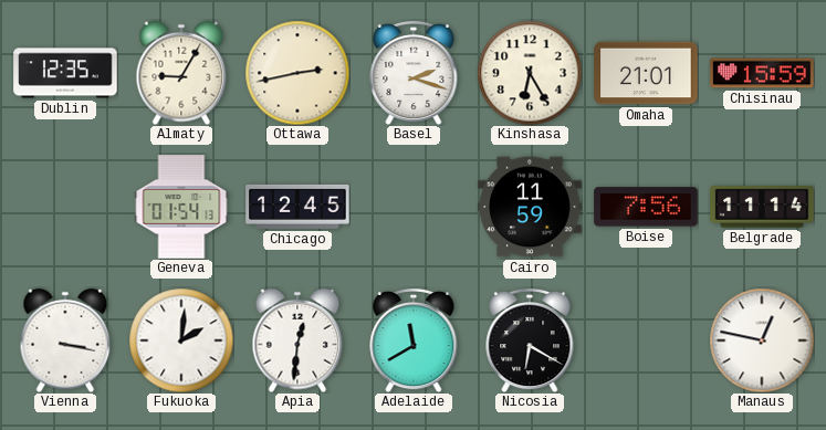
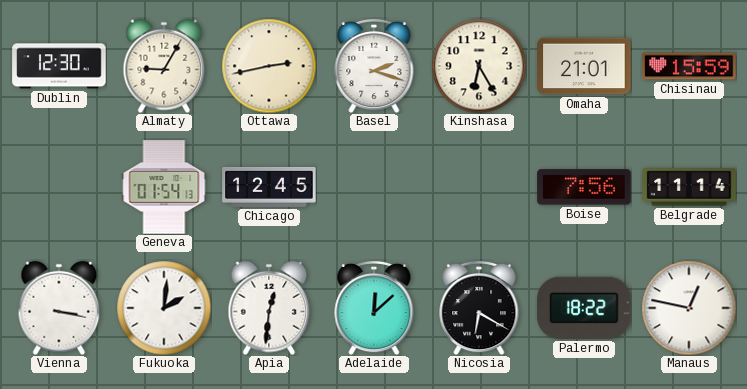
Dublin: 12:35 -> 12:30 (59, 66)
Cairo: 11:59 -> none (530, 207)
Adelaide: 11:40 -> 12:08 (374, 308)
Palermo: none -> 18:22 (584, 308)
